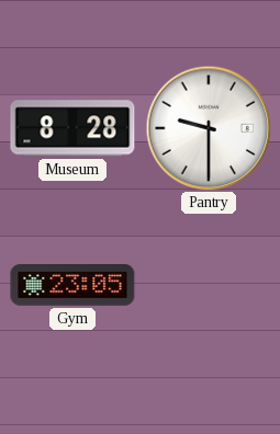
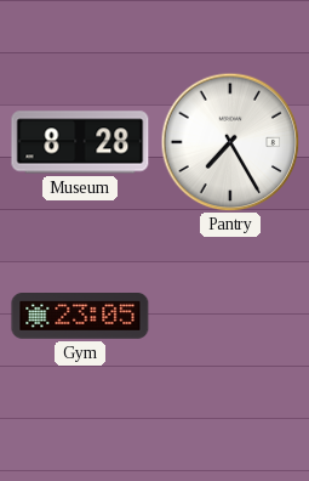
Pantry: 9:30 -> 7:25 (230, 142)
